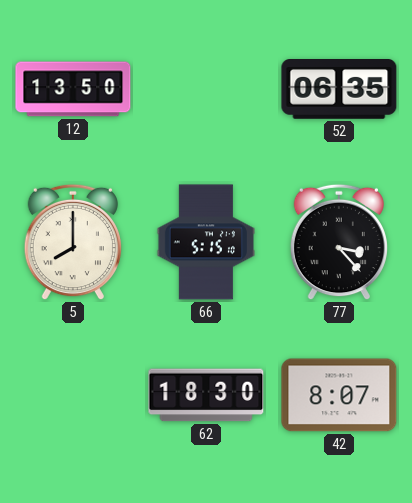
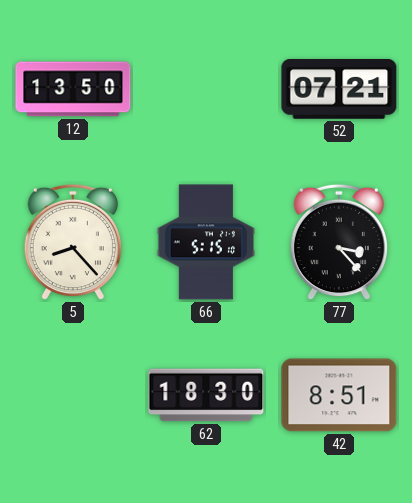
52: 06:35 -> 07:21 (339, 89)
5: 8:00 -> 8:23 (73, 242)
42: 8:07 -> 8:51 (339, 395)
